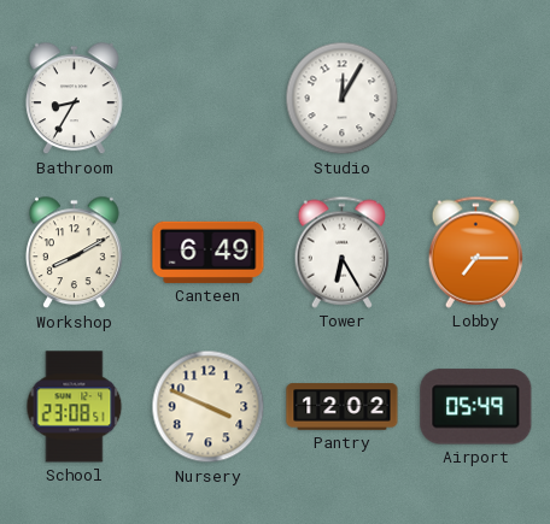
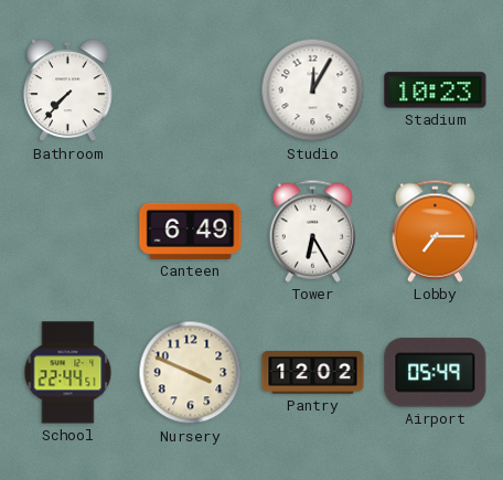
Bathroom: 8:35 -> 7:37 (68, 90)
Stadium: none -> 10:23 (436, 90)
Workshop: 8:10 -> none (75, 253)
School: 23:08 -> 22:44 (68, 373)
